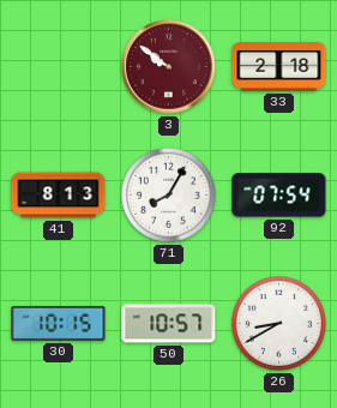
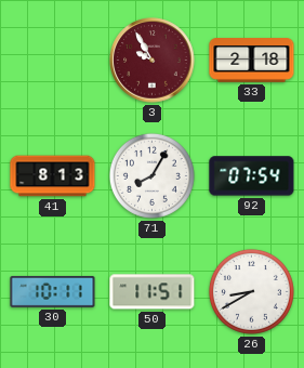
3: 9:51 -> 9:55 (153, 61)
30: 10:15 -> 10:11 (53, 291)
50: 10:57 -> 11:51 (153, 292)
